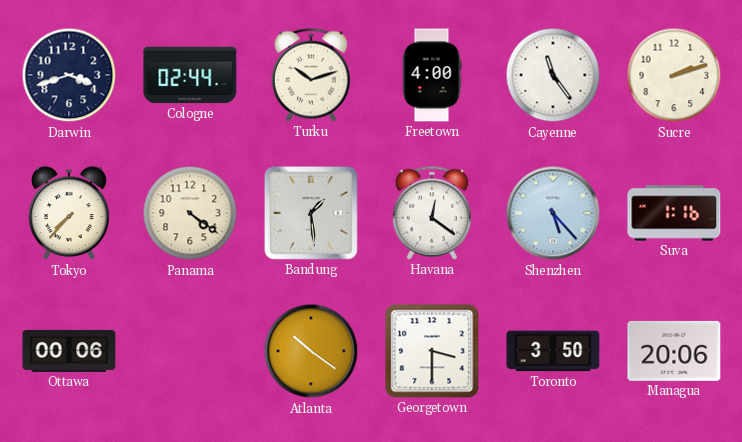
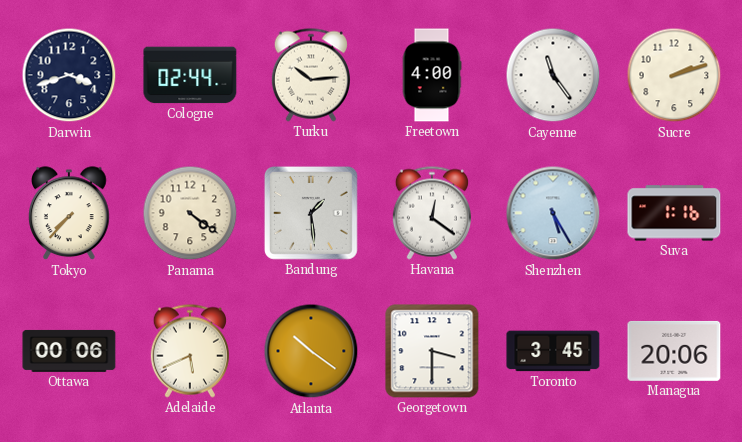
Turku: 10:12 -> 10:14 (311, 75)
Shenzhen: 5:23 -> 5:25 (553, 213)
Adelaide: none -> 5:41 (190, 351)
Toronto: 3:50 -> 3:45 (553, 351)
